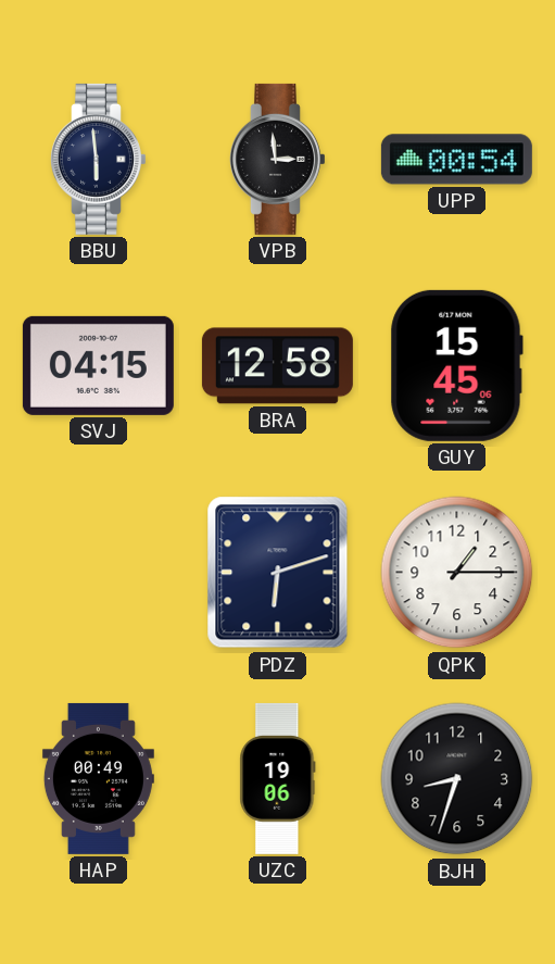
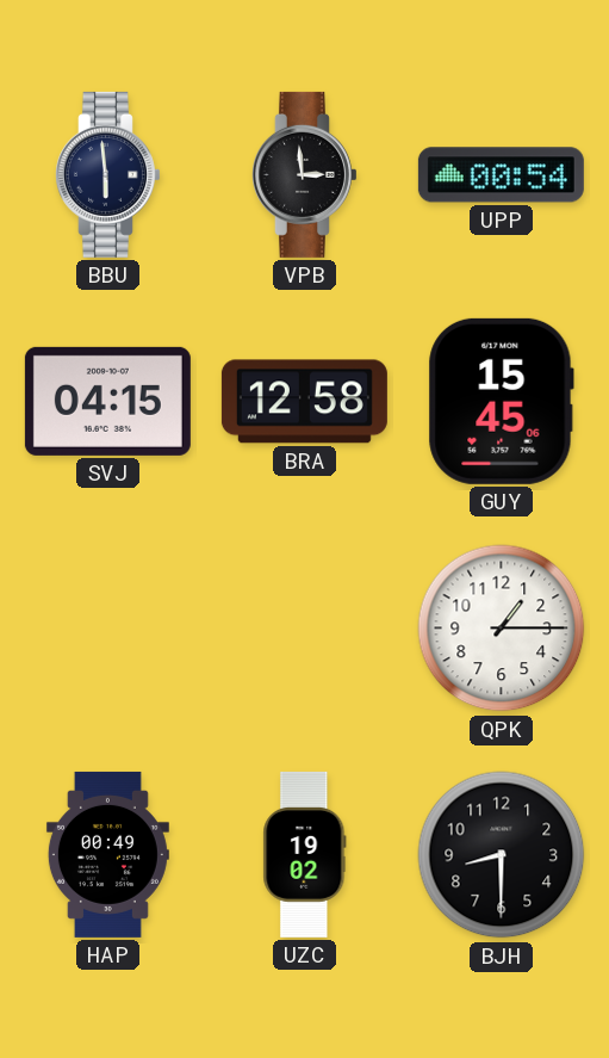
PDZ: 6:12 -> none (278, 573)
UZC: 19:06 -> 19:02 (305, 854)
BJH: 8:33 -> 8:30 (502, 855)
